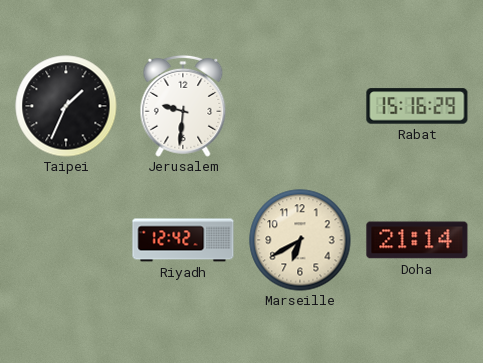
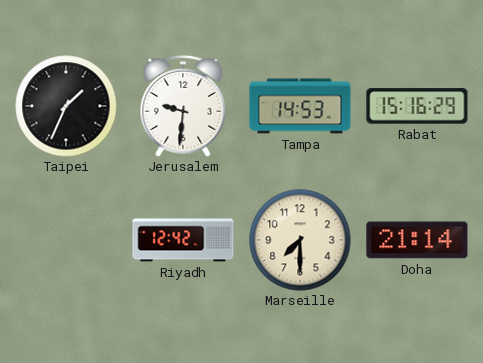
Tampa: none -> 14:53 (300, 106)
Marseille: 6:40 -> 7:30 (300, 240)
